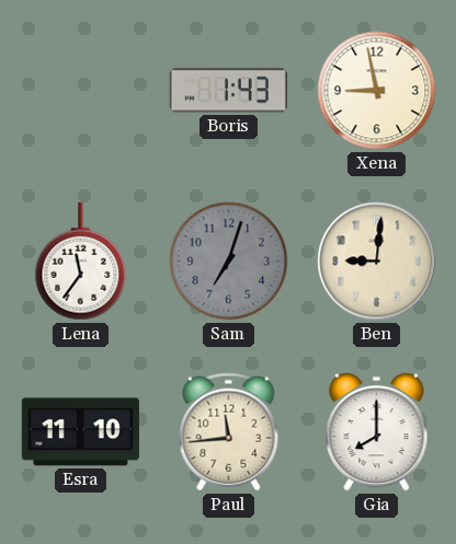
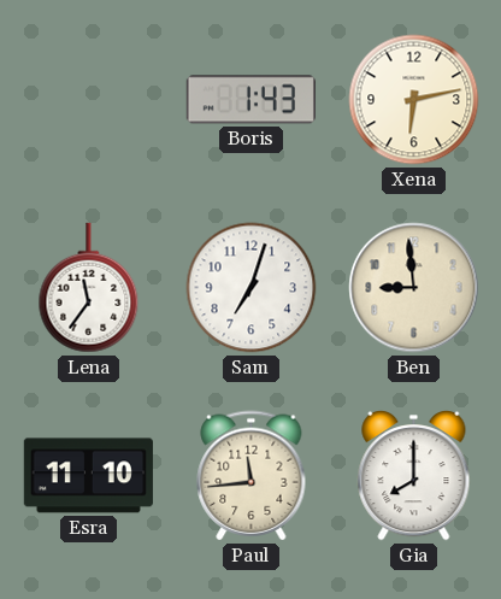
Xena: 8:58 -> 6:13 (414, 100)
Sam dial: grey -> white (252, 288)
Ben: 9:01 -> 8:59 (414, 288)
